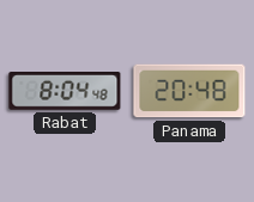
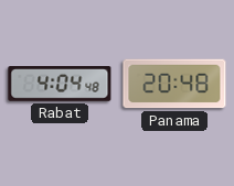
Rabat: 8:04 -> 4:04 (60, 85)
